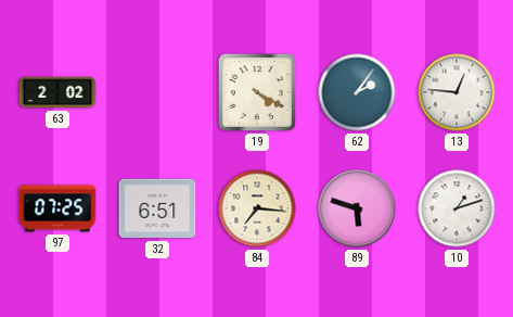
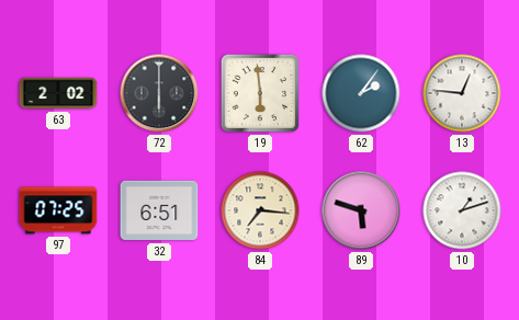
72: none -> 6:00 (159, 93)
19: 4:20 -> 5:59 (260, 93)
